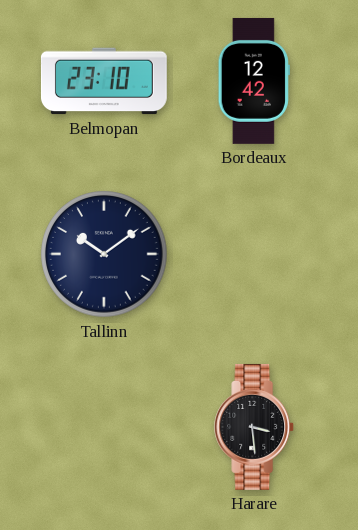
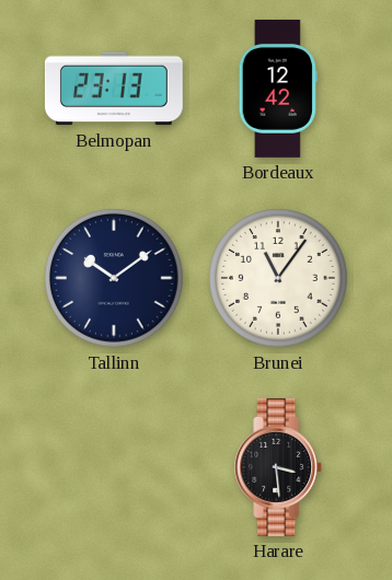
Belmopan: 23:10 -> 23:13 (114, 89)
Brunei: none -> 11:06 (278, 278)
